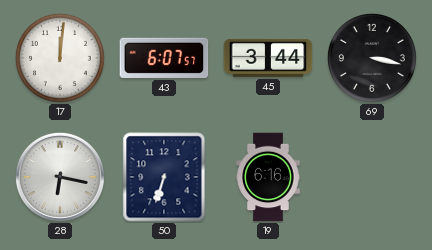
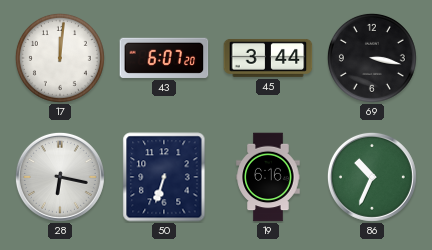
43: 6:07:57 -> 6:07:20 (164, 58)
86: none -> 10:34 (372, 177)
